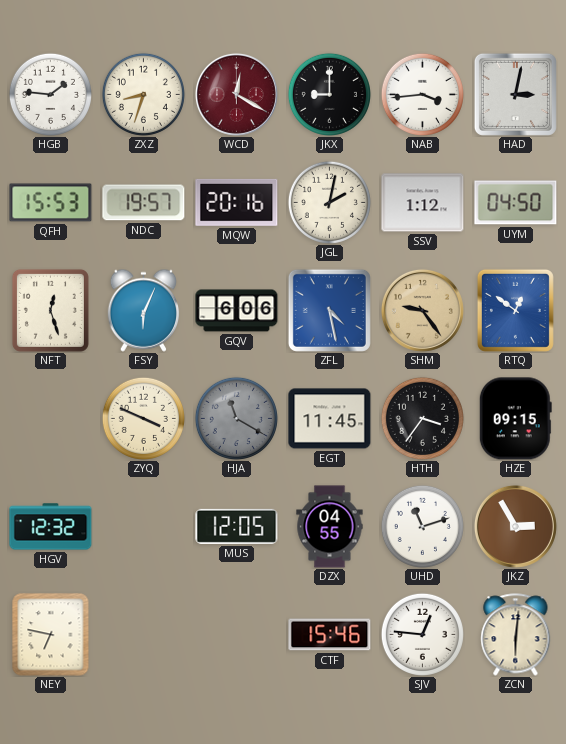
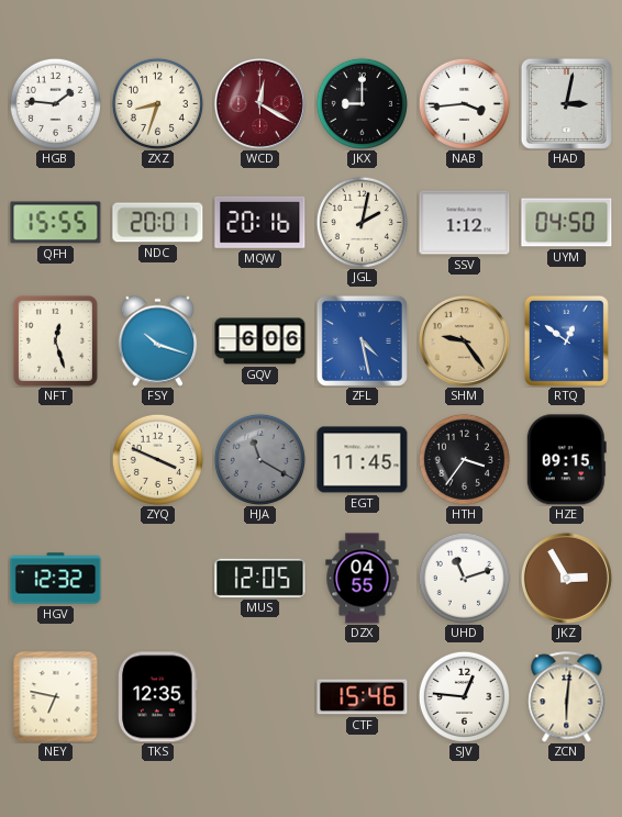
QFH: 15:53 -> 15:55 (56, 223)
NDC: 19:57 -> 20:01 (158, 223)
FSY: 6:04 -> 10:18 (158, 340)
TKS: none -> 12:35 (158, 697)
